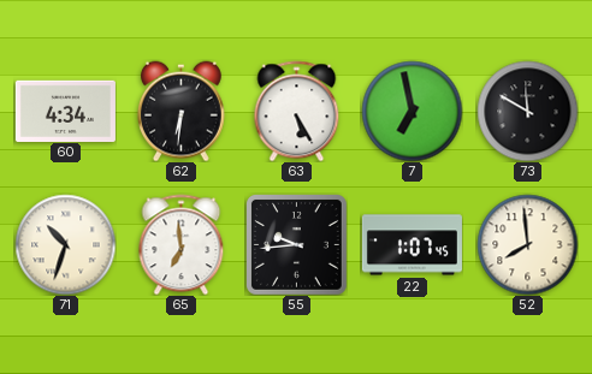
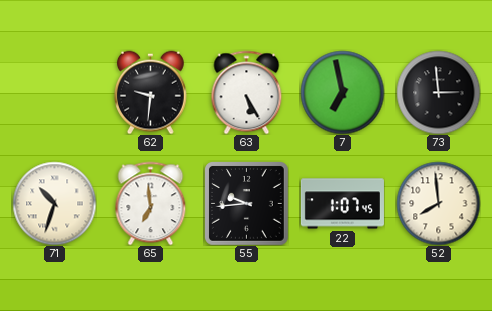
60: 4:34 -> none (65, 111)
62: 6:31 -> 9:31 (150, 92)
73: 11:50 -> 2:59 (438, 92)
